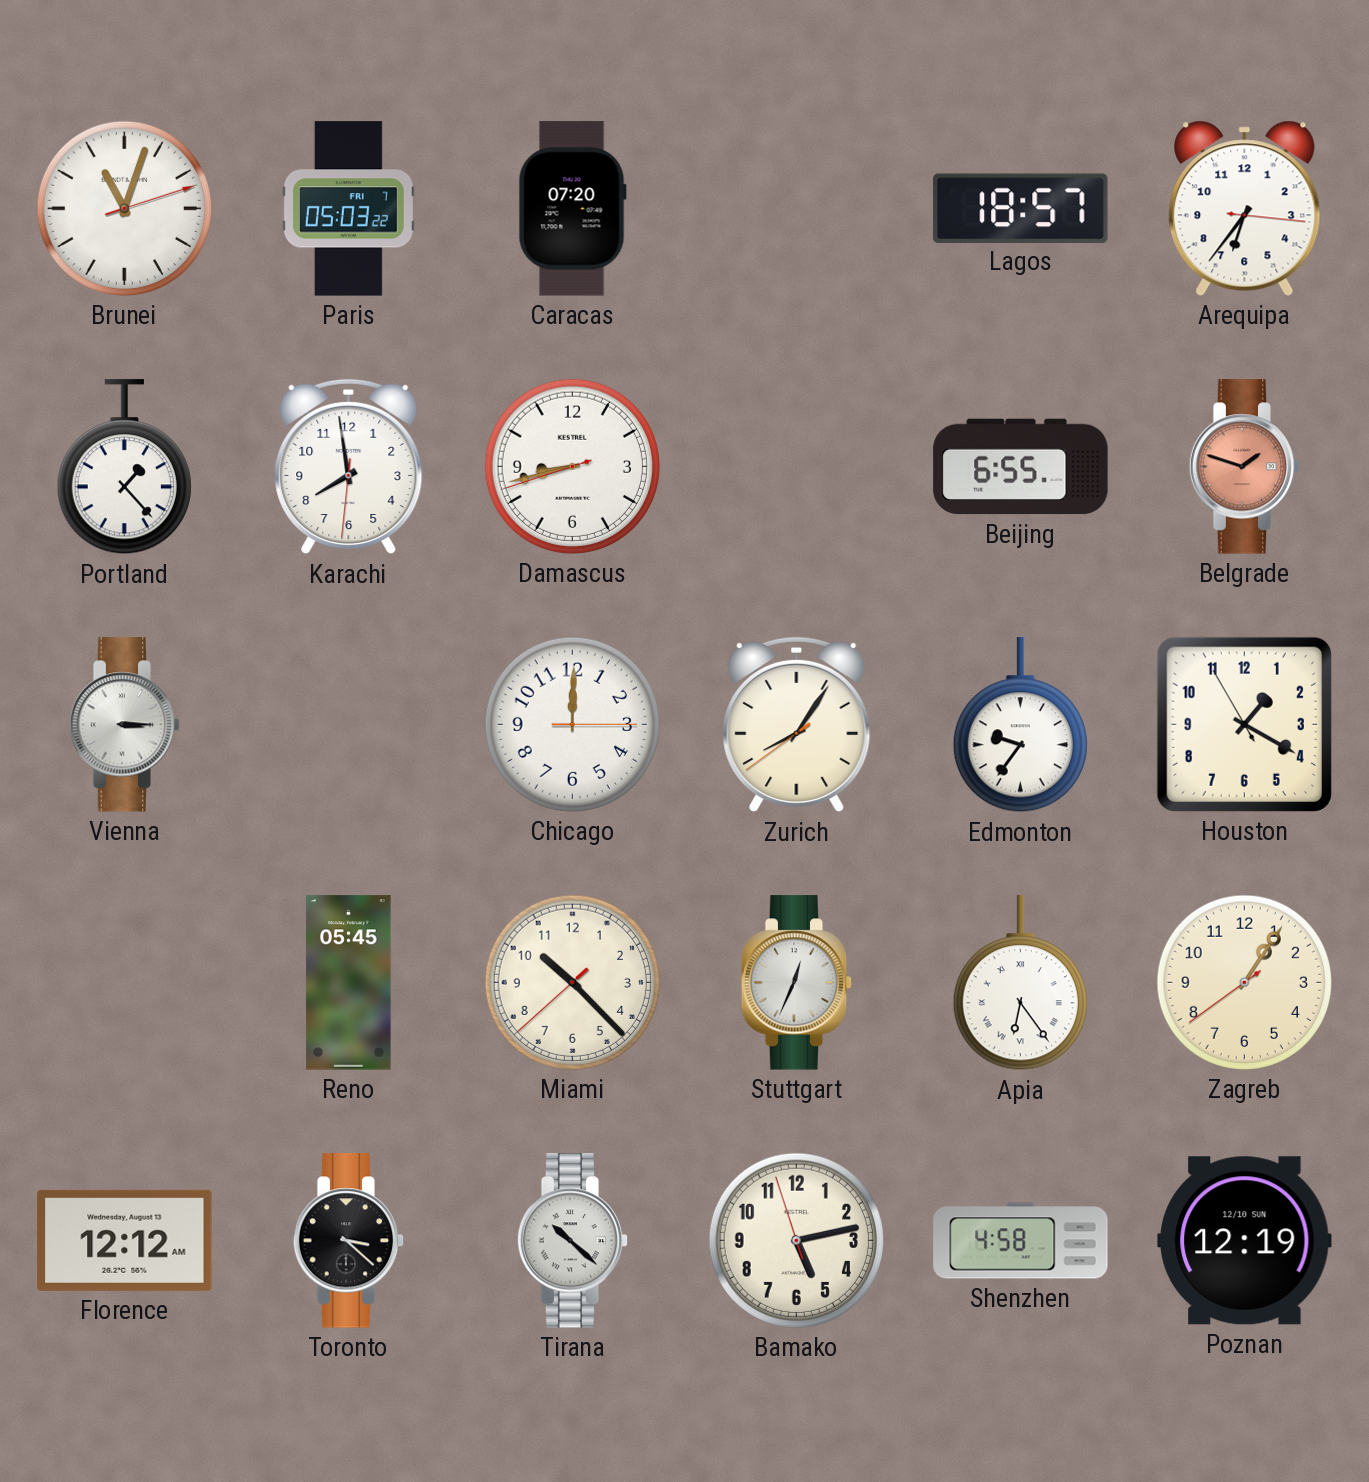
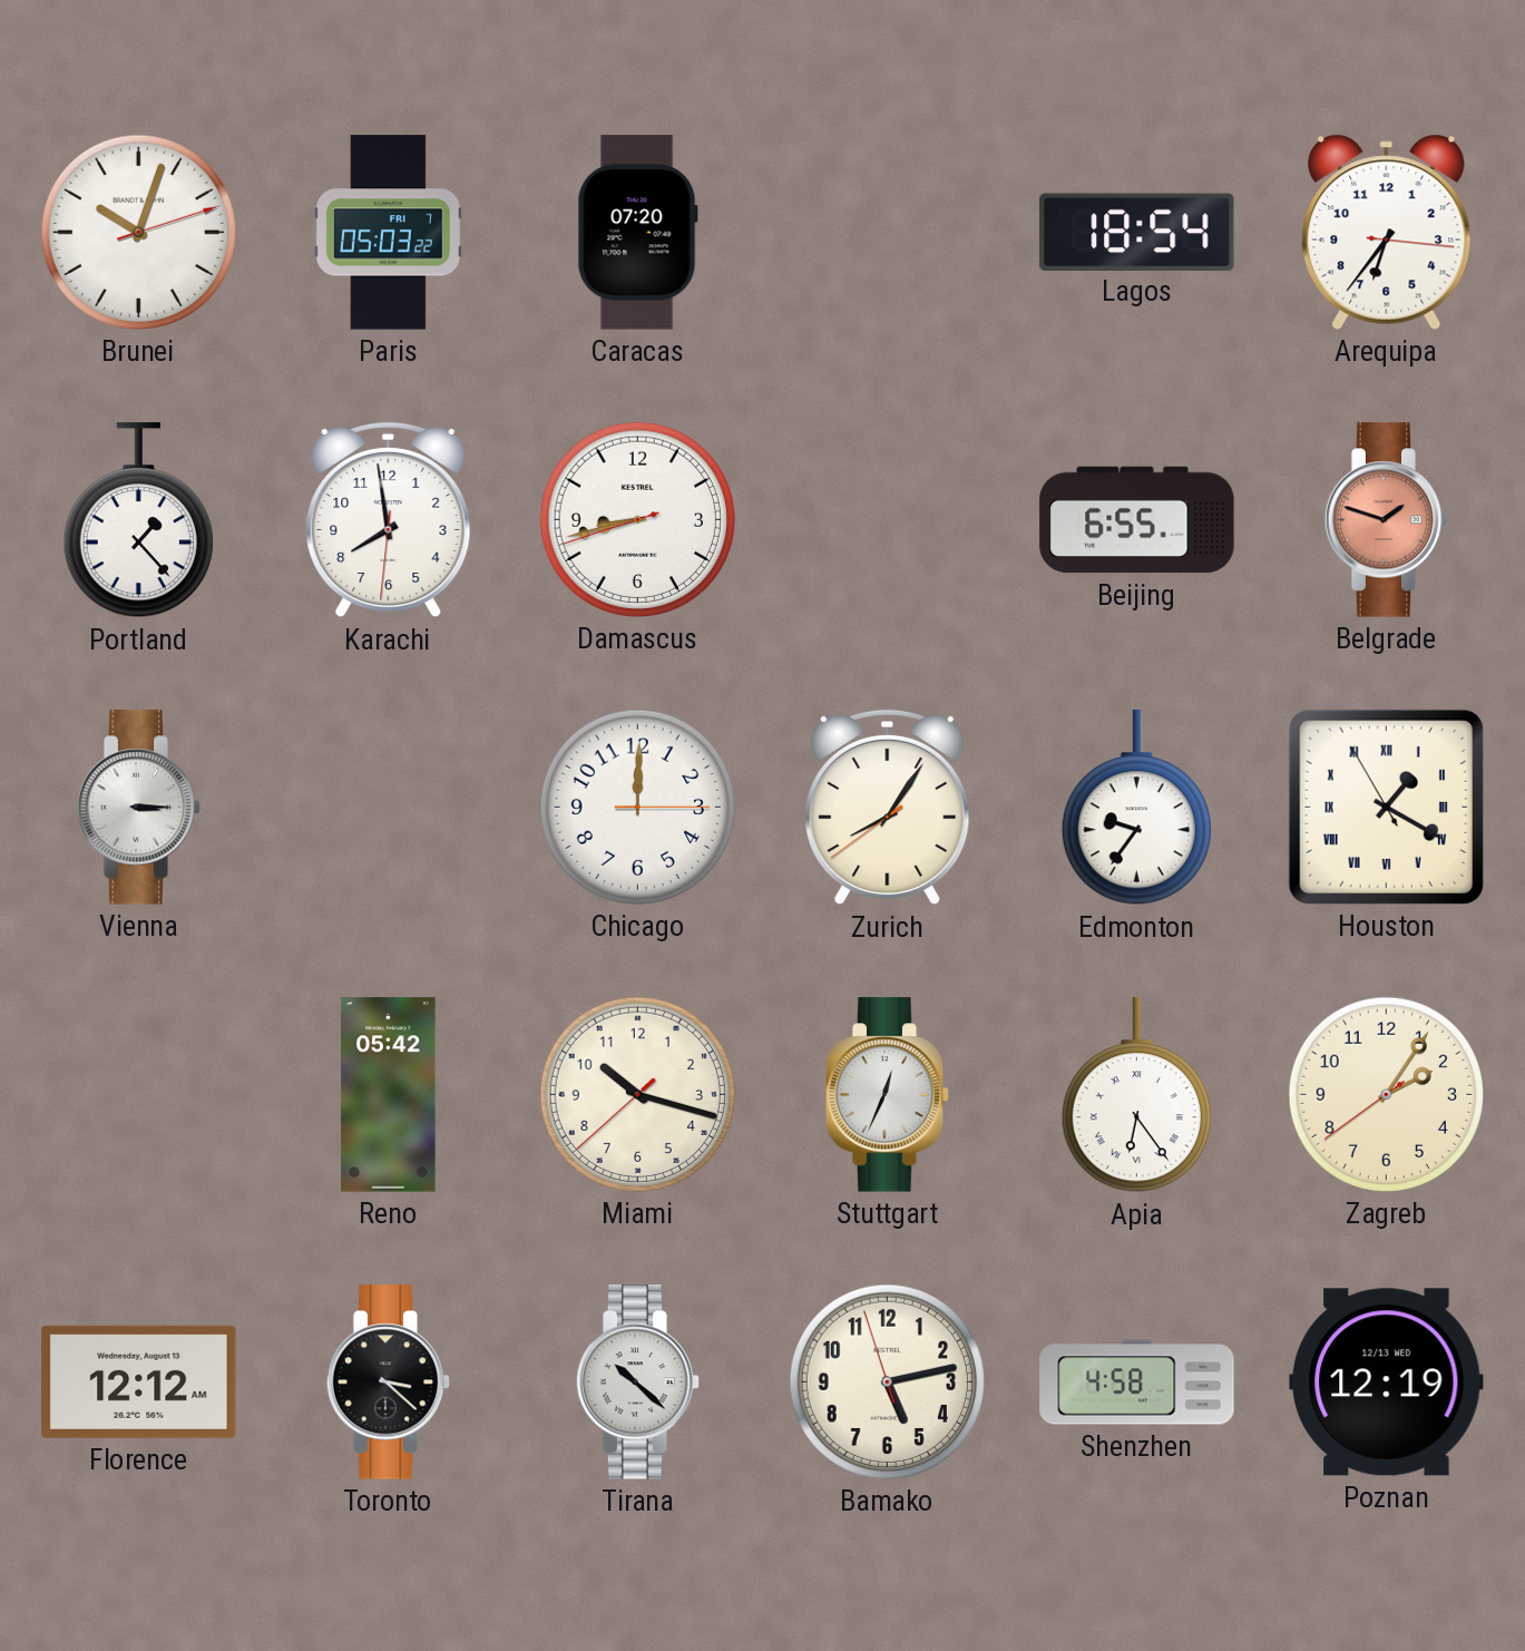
Brunei: 11:03 -> 10:03 (138, 232)
Lagos: 18:57 -> 18:54 (1137, 232)
Houston numerals: Arabic -> Roman (1386, 807)
Reno: 05:45 -> 05:42 (389, 1095)
Miami: 10:22 -> 10:17 (637, 1094)
Zagreb: 1:05 -> 2:05 (1386, 1094)
Poznan date: 12/10 SUN -> 12/13 WED (1387, 1383)
